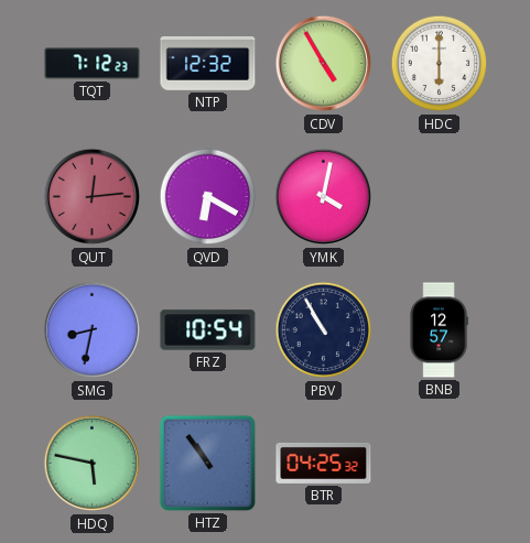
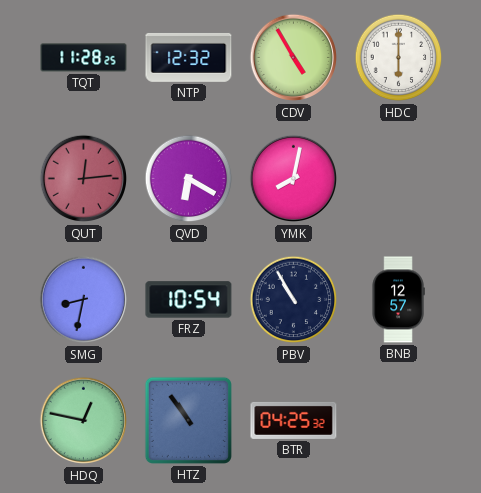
TQT: 7:12 -> 11:28 (84, 58)
YMK: 4:02 -> 8:02 (294, 179)
HDQ: 5:47 -> 12:47 (84, 421)
